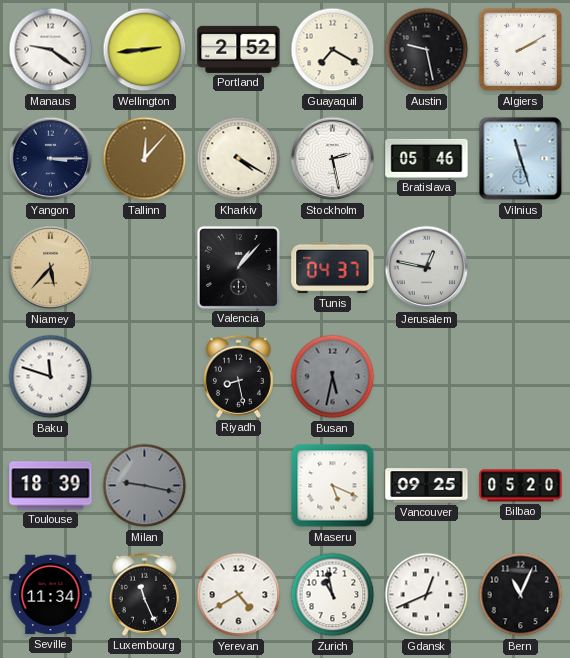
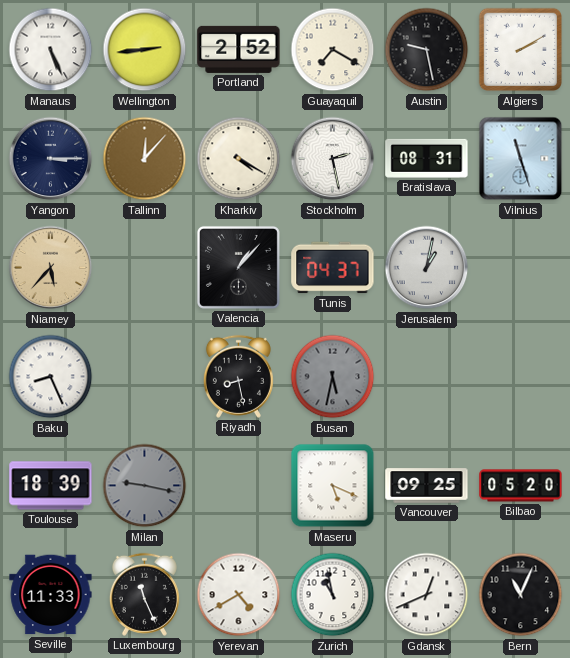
Manaus: 9:21 -> 5:26 (51, 50)
Bratislava: 05:46 -> 08:31 (427, 158)
Jerusalem: 12:47 -> 1:02 (427, 268)
Baku: 11:48 -> 8:26 (51, 377)
Seville: 11:34 -> 11:33 (51, 595)
